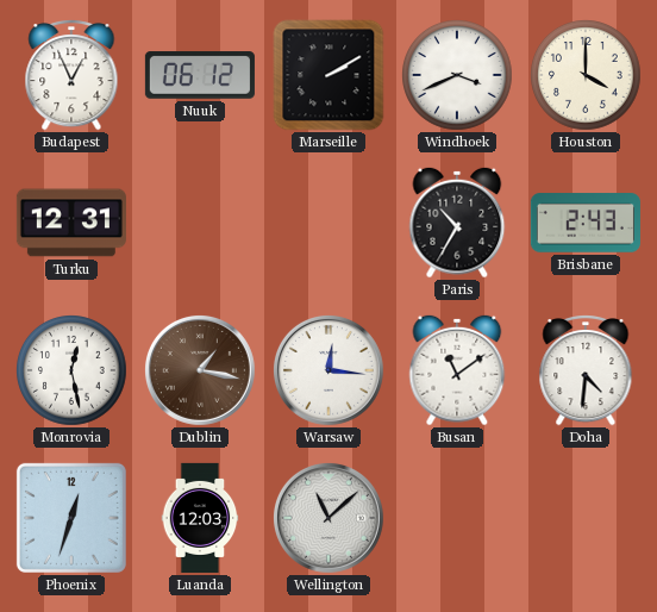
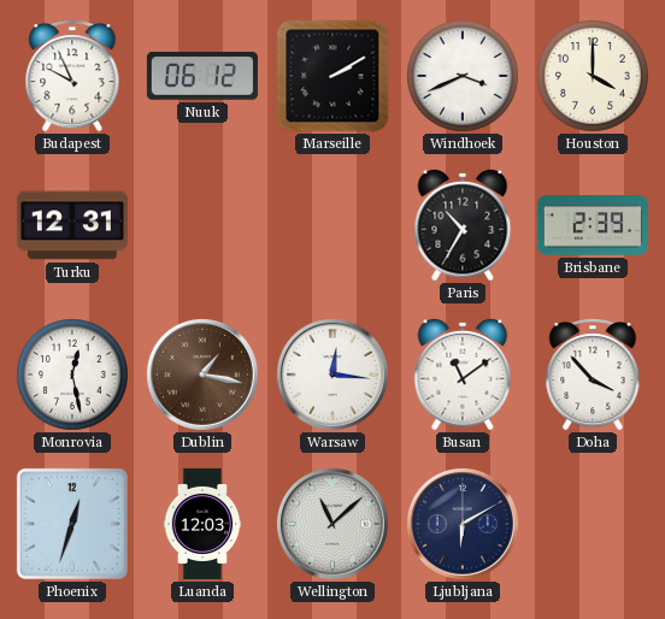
Budapest: 12:56 -> 9:56 (72, 77)
Brisbane: 2:43 -> 2:39 (593, 225)
Doha: 4:31 -> 3:53 (593, 376)
Ljubljana: none -> 6:10 (463, 524)
